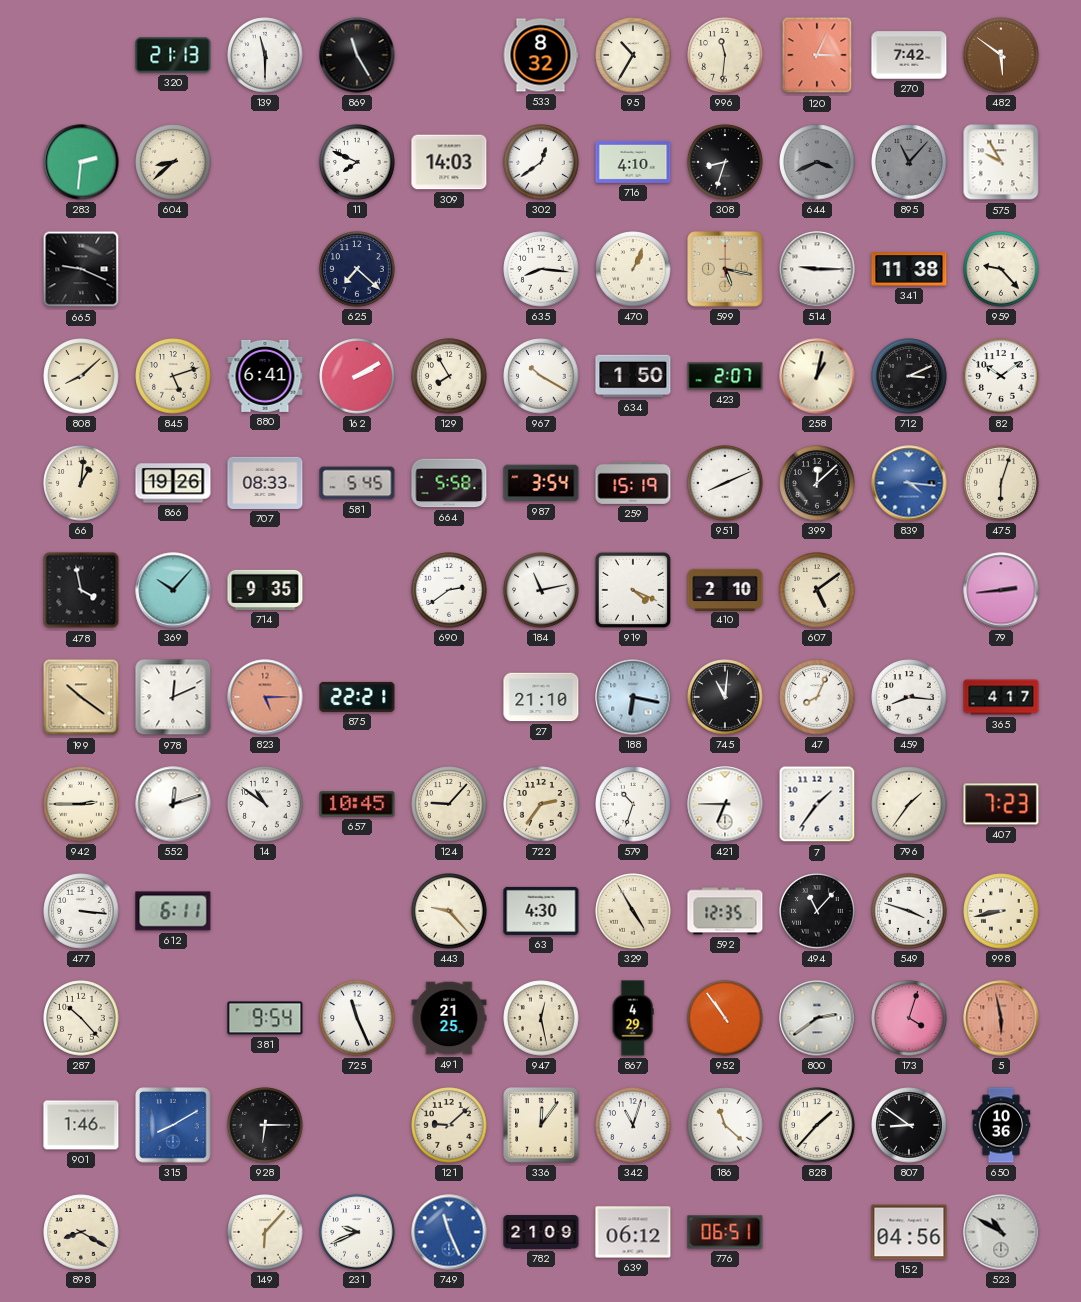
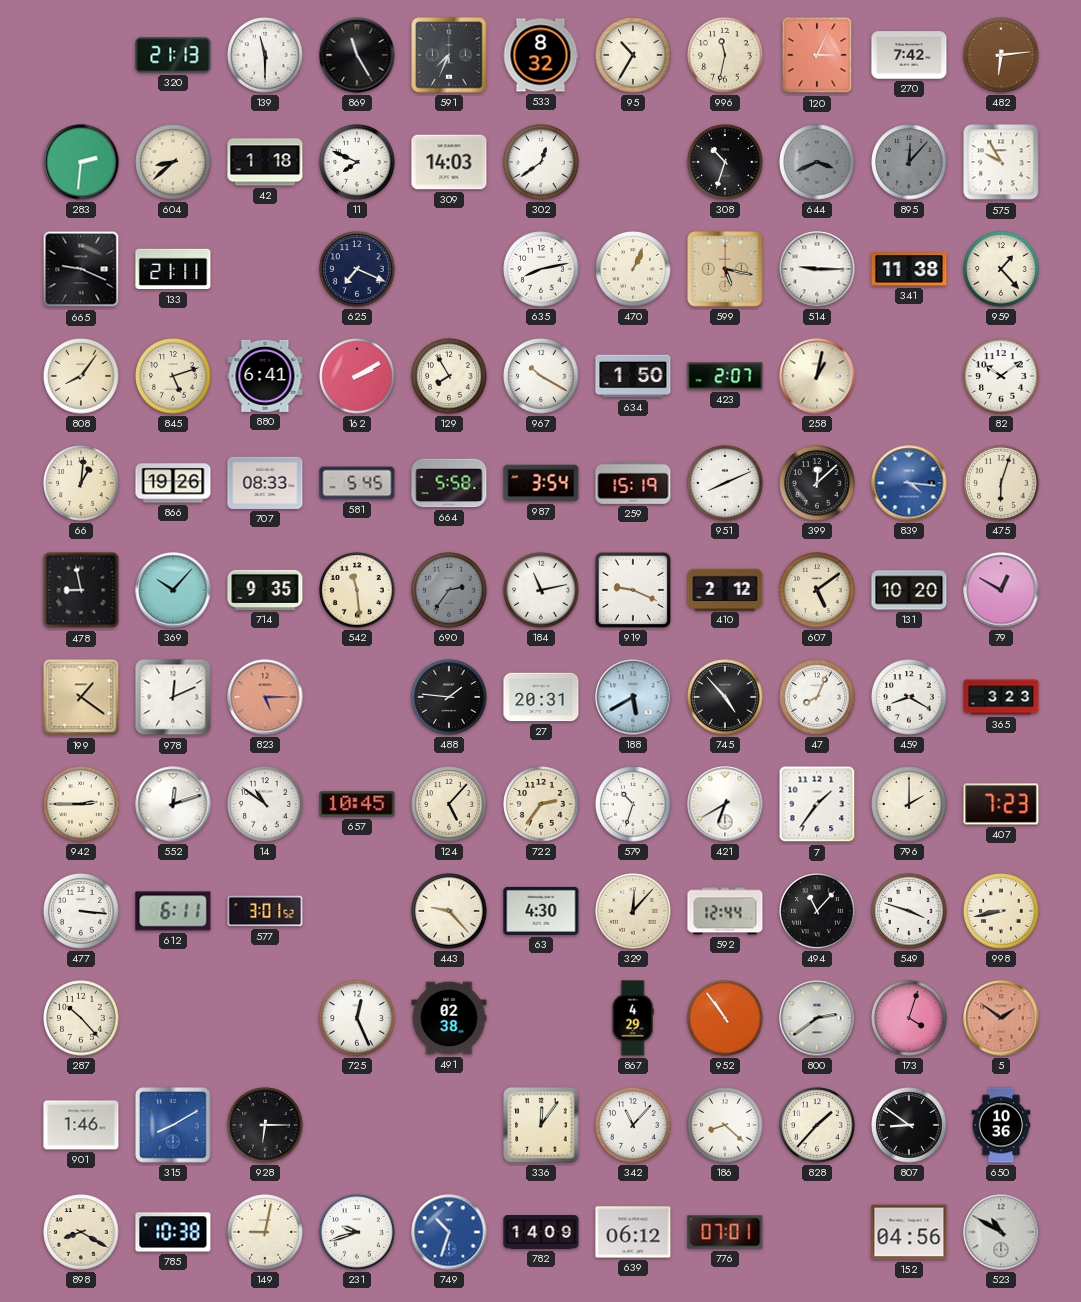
591: none -> 7:34 (449, 55)
996: 11:31 -> 11:32 (725, 55)
482: 5:51 -> 6:14 (1001, 55)
42: none -> 1:18 (265, 162)
716: 4:10 -> none (633, 162)
308: 8:33 -> 10:33 (725, 162)
895: 11:07 -> 12:07 (909, 162)
133: none -> 21:11 (173, 269)
625: 7:22 -> 7:19 (357, 269)
635: 8:16 -> 8:13 (541, 269)
959: 9:23 -> 1:23 (1001, 269)
808: 8:08 -> 8:06 (81, 376)
712: 3:11 -> none (909, 376)
478: 3:58 -> 8:58 (81, 590)
542: none -> 11:29 (357, 590)
690: 2:39 -> 2:36 (449, 590)
690 dial: white -> grey (449, 590)
919: 4:19 -> 9:19 (633, 590)
410: 2:10 -> 2:12 (725, 589)
131: none -> 10:20 (909, 590)
79: 2:44 -> 12:50 (1001, 590)
199: 10:21 -> 1:21 (81, 697)
875: 22:21 -> none (357, 697)
488: none -> 1:46 (449, 697)
27: 21:10 -> 20:31 (541, 697)
188: 6:17 -> 5:40 (633, 697)
745: 11:01 -> 4:53 (725, 697)
459: 8:16 -> 8:20 (909, 697)
365: 4:17 -> 3:23 (1001, 697)
124: 9:07 -> 5:07 (449, 804)
421: 6:45 -> 6:40 (725, 804)
796: 1:36 -> 2:00 (909, 804)
577: none -> 3:01 (265, 911)
329: 4:55 -> 12:07 (633, 911)
592: 12:35 -> 12:44 (725, 911)
381: 9:54 -> none (265, 1018)
725: 11:26 -> 12:26 (357, 1018)
491: 21:25 -> 02:38 (449, 1018)
947: 12:28 -> none (541, 1018)
5: 5:58 -> 1:51 (1001, 1018)
121: 9:08 -> none (449, 1125)
342: 11:03 -> 11:07 (633, 1125)
186: 11:22 -> 8:22 (725, 1125)
785: none -> 10:38 (173, 1232)
149: 6:07 -> 9:02 (265, 1232)
231: 9:41 -> 9:42 (357, 1232)
749: 11:26 -> 10:33 (449, 1232)
782: 21:09 -> 14:09 (541, 1232)
776: 06:51 -> 07:01 (725, 1232)
